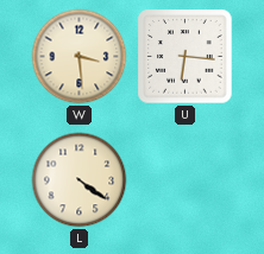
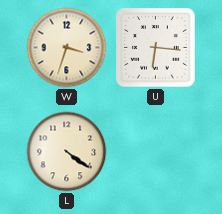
W: 3:29 -> 3:33 (67, 48)
